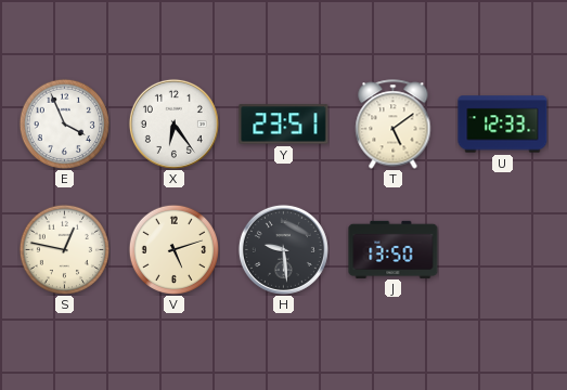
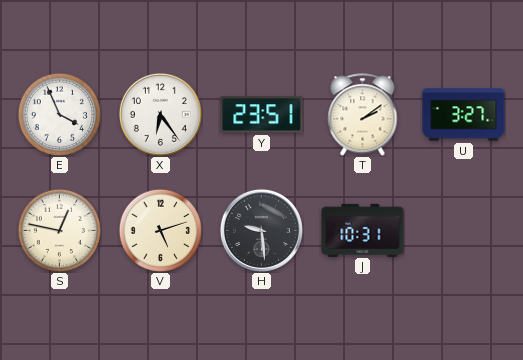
T: 5:09 -> 2:09 (363, 115)
U: 12:33 -> 3:27 (464, 115)
J: 13:50 -> 10:31 (363, 230)
